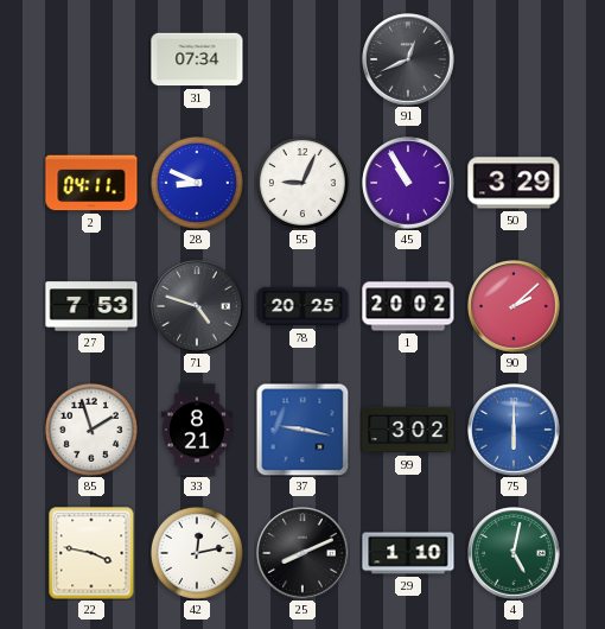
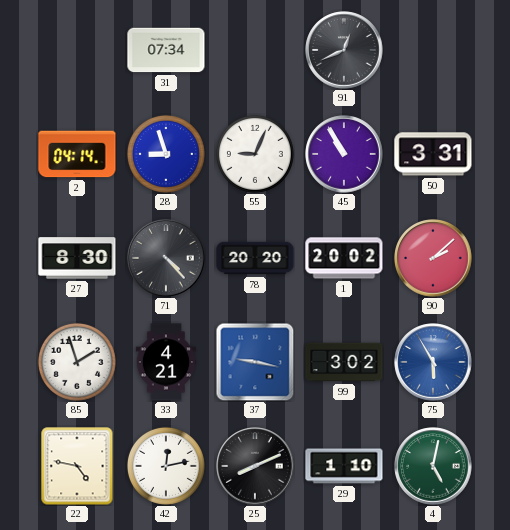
2: 04:11 -> 04:14 (77, 154)
28: 8:49 -> 8:57 (166, 154)
50: 3:29 -> 3:31 (433, 154)
27: 7:53 -> 8:30 (77, 258)
71: 4:48 -> 4:23 (166, 258)
78: 20:25 -> 20:20 (255, 258)
33: 8:21 -> 4:21 (166, 362)
75: 6:00 -> 5:55 (433, 362)
22: 3:47 -> 4:47 (77, 466)
